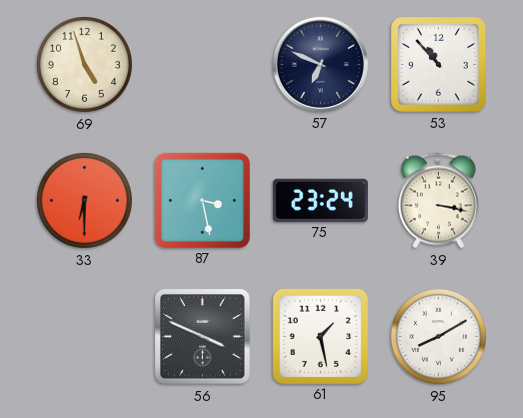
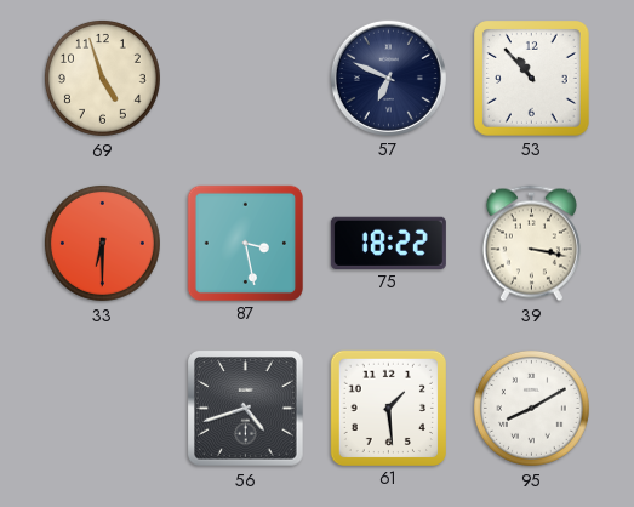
75: 23:24 -> 18:22 (388, 243)
56: 3:49 -> 4:42 (246, 409)
61: 1:28 -> 1:29 (388, 408)
